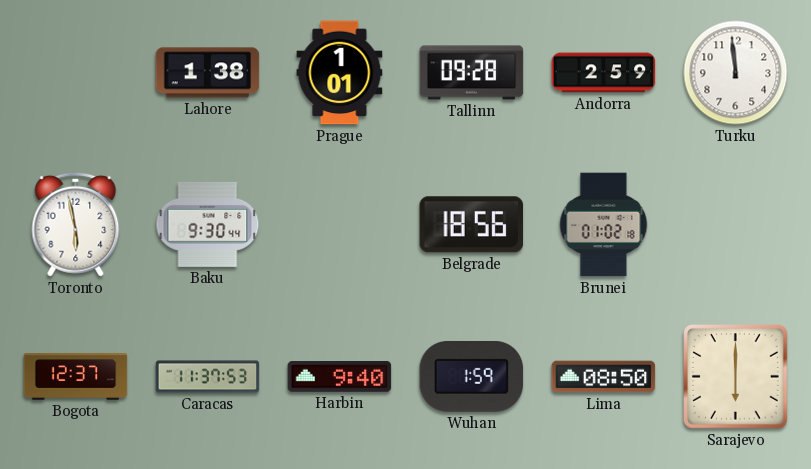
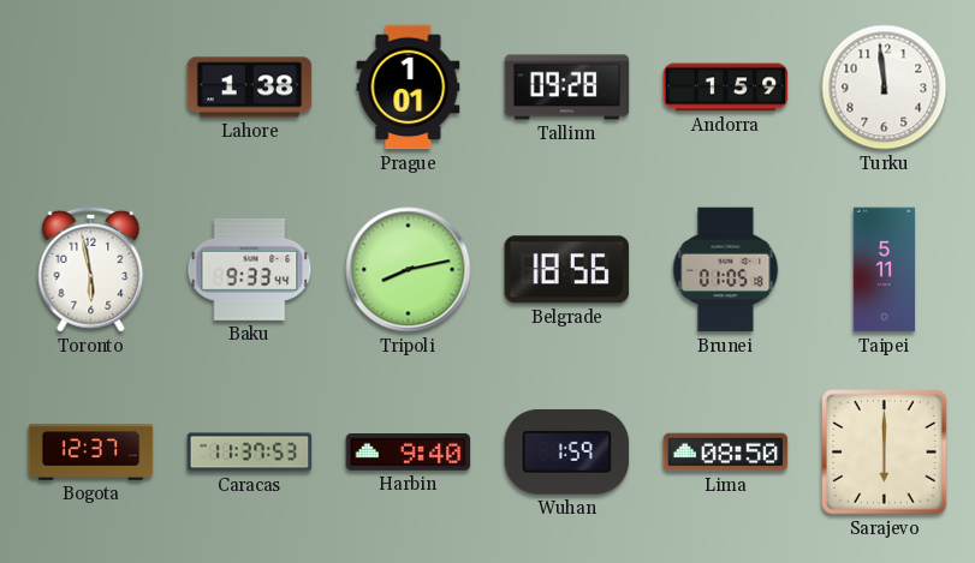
Andorra: 2:59 -> 1:59 (726, 88)
Baku: 9:30 -> 9:33 (250, 269)
Tripoli: none -> 8:13 (409, 270)
Brunei: 01:02 -> 01:05 (726, 270)
Taipei: none -> 5:11 (885, 270)
